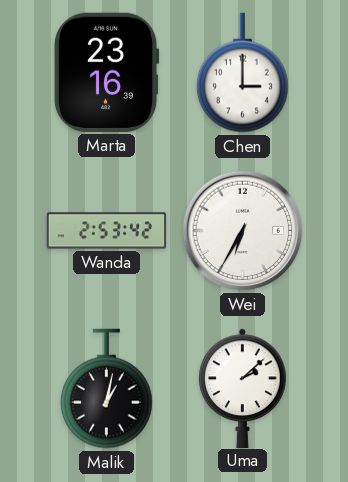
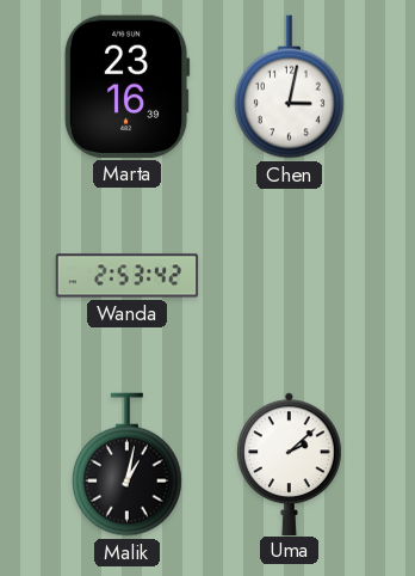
Chen: 3:00 -> 3:02 (290, 87)
Wei: 6:35 -> none (243, 231)
